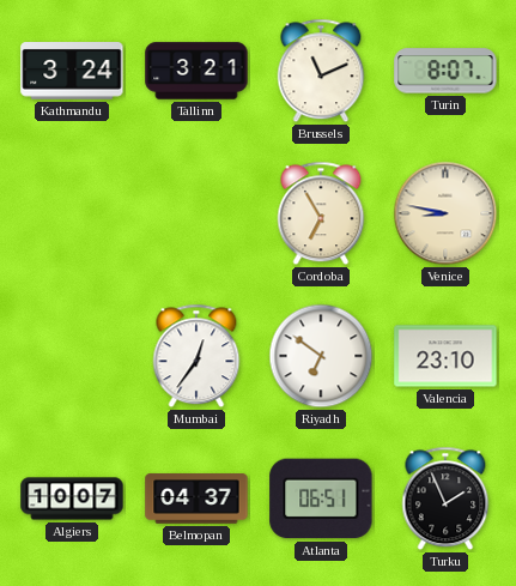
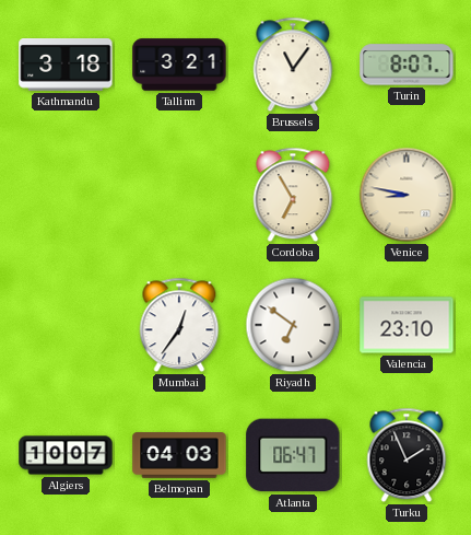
Kathmandu: 3:24 -> 3:18 (66, 66)
Brussels: 11:11 -> 11:06 (293, 65)
Belmopan: 04:37 -> 04:03 (179, 455)
Atlanta: 06:51 -> 06:47 (293, 455)
